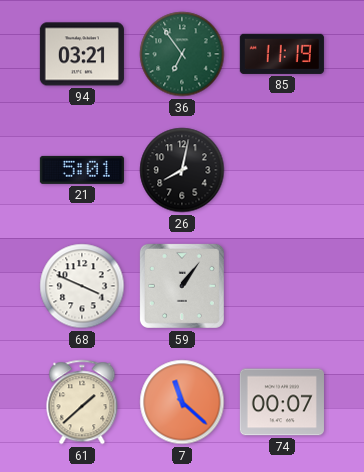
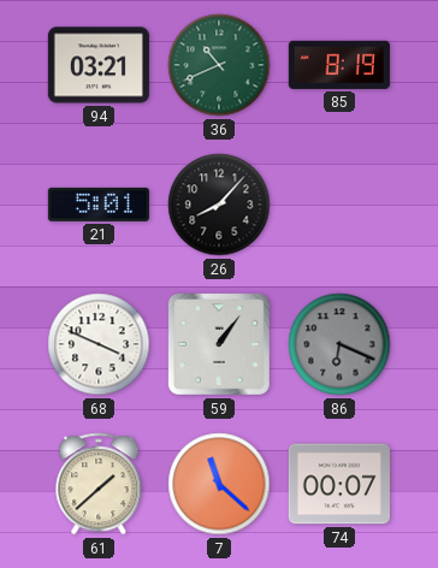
36: 6:54 -> 10:41 (219, 65)
85: 11:19 -> 8:19 (339, 65)
26: 8:02 -> 8:07 (219, 205)
86: none -> 6:19 (339, 344)
